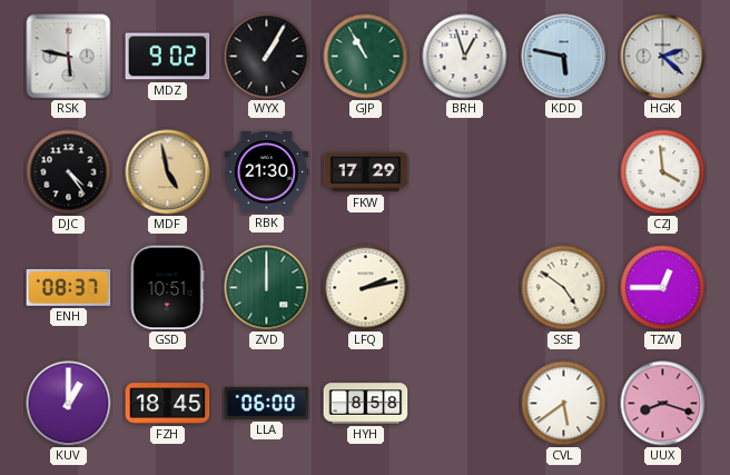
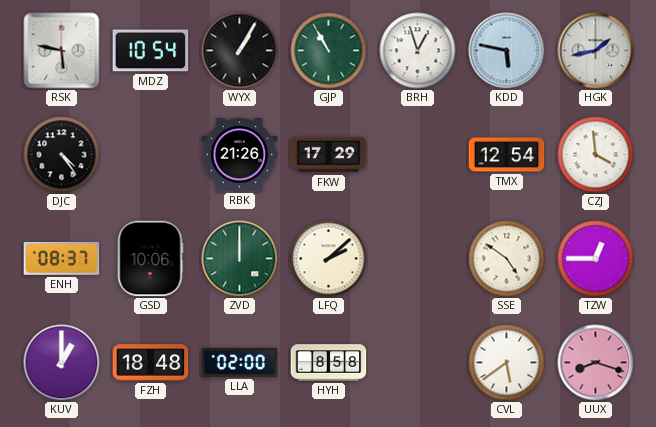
MDZ: 9:02 -> 10:54 (151, 51)
HGK: 2:22 -> 1:43 (596, 51)
MDF: 4:58 -> none (168, 172)
RBK: 21:30 -> 21:26 (240, 155)
TMX: none -> 12:54 (507, 155)
GSD: 10:51 -> 10:06 (150, 259)
LFQ: 2:13 -> 2:08 (329, 259)
FZH: 18:45 -> 18:48 (151, 363)
LLA: 06:00 -> 02:00 (240, 362)
